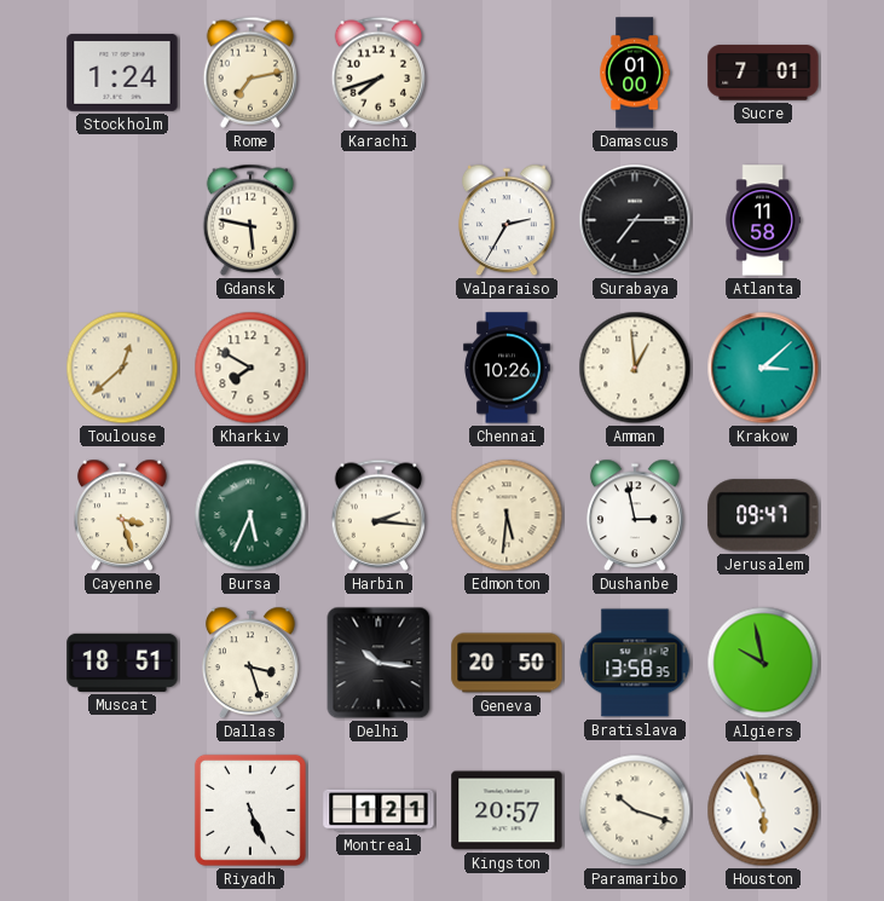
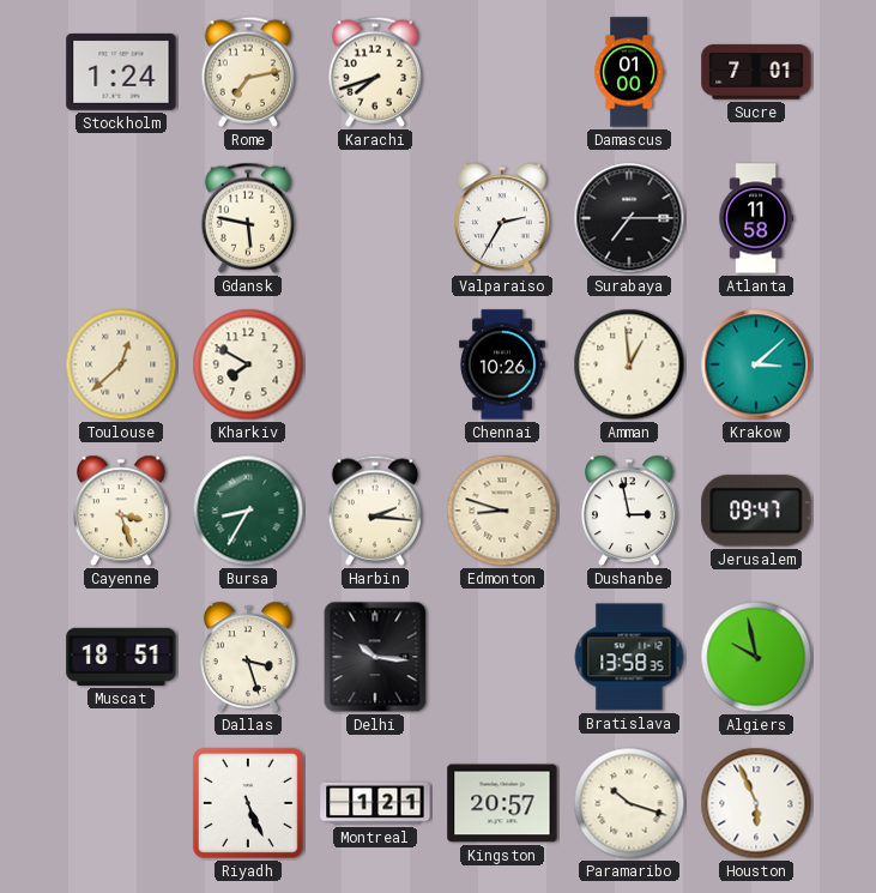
Bursa: 5:34 -> 8:35 (248, 511)
Edmonton: 5:31 -> 8:48 (502, 511)
Geneva: 20:50 -> none (507, 663)
